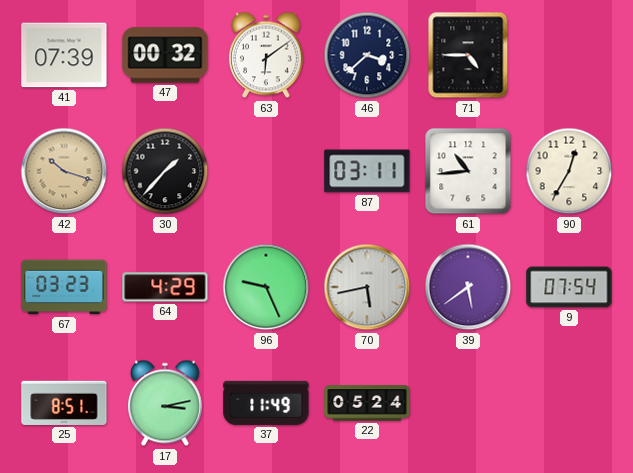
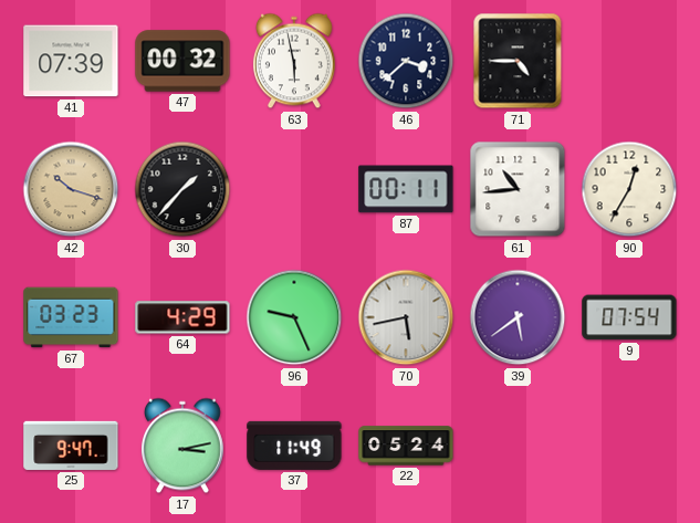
63: 6:09 -> 5:58 (294, 61)
87: 03:11 -> 00:11 (406, 189)
25: 8:51 -> 9:47 (71, 446)
